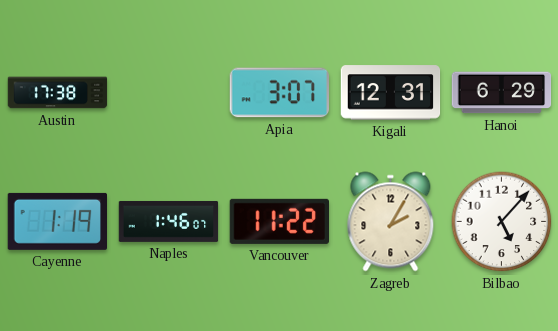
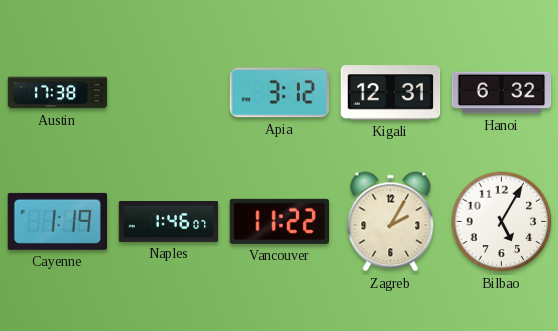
Apia: 3:07 -> 3:12 (279, 93)
Hanoi: 6:29 -> 6:32 (502, 93)
Bilbao: 5:07 -> 5:05 (502, 222)
